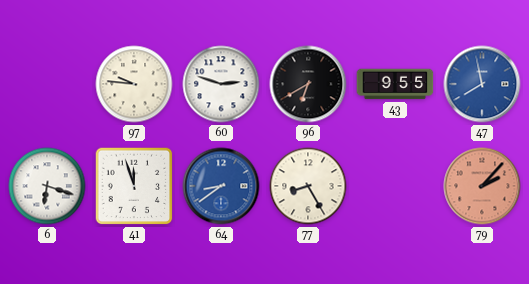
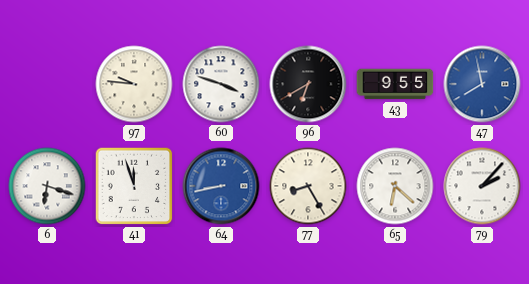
60: 2:48 -> 3:48 (221, 84)
64: 8:39 -> 8:43 (221, 186)
65: none -> 6:22 (395, 186)
79 dial: salmon -> white (482, 186)
